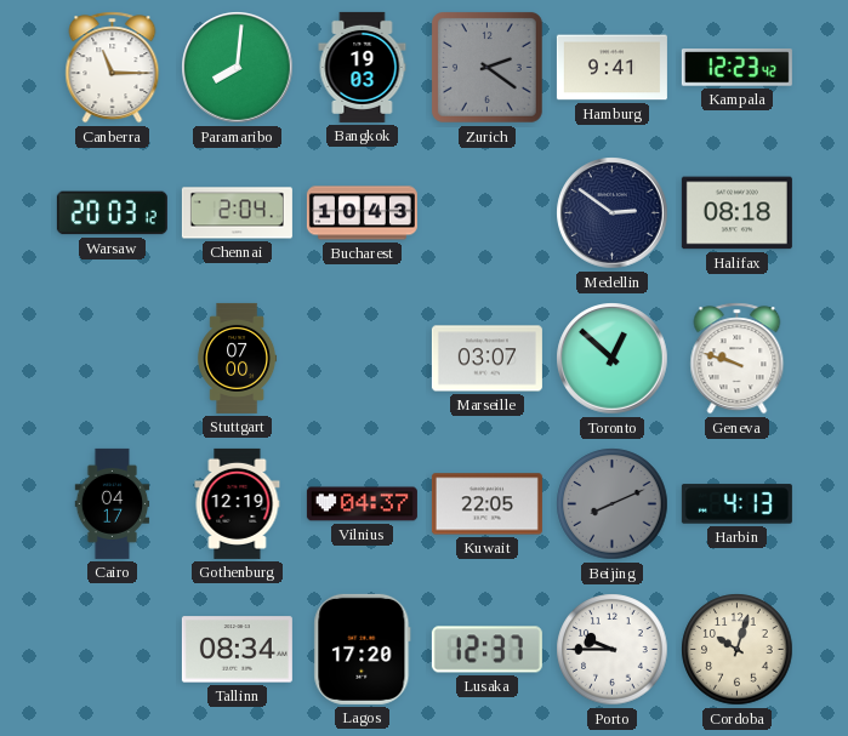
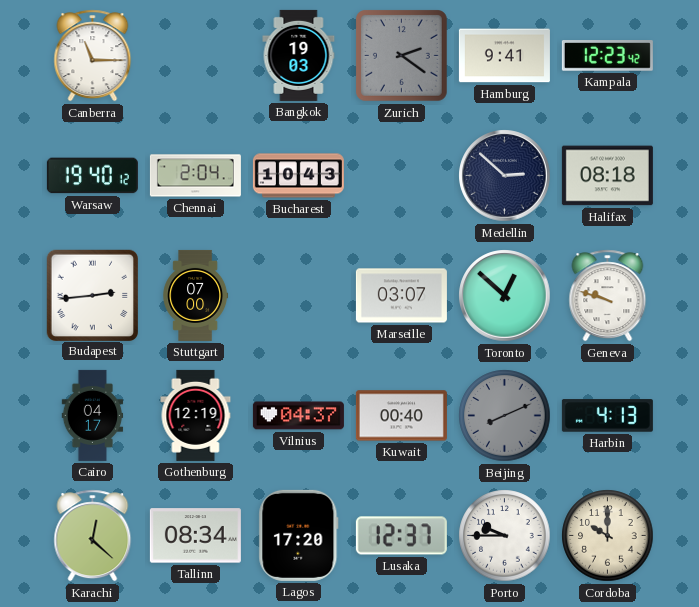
Paramaribo: 8:01 -> none (238, 68)
Warsaw: 20:03 -> 19:40 (92, 176)
Medellin: 2:51 -> 2:52 (505, 176)
Budapest: none -> 2:44 (92, 295)
Kuwait: 22:05 -> 00:40 (401, 416)
Karachi: none -> 12:22 (93, 536)
Cordoba: 10:03 -> 10:00 (608, 536)
